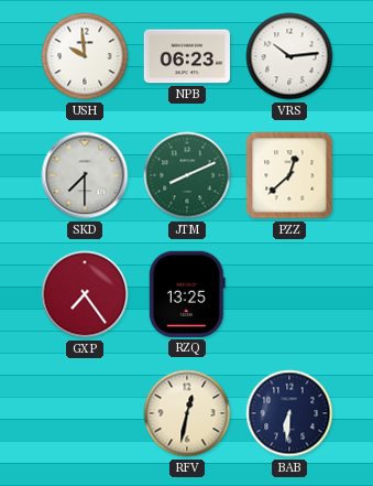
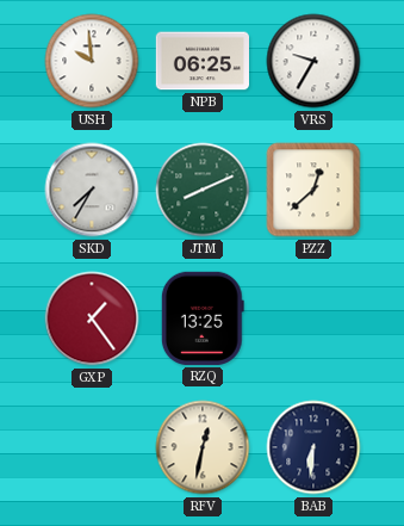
NPB: 06:23 -> 06:25 (201, 61)
VRS: 10:14 -> 9:35 (313, 61)
SKD: 7:30 -> 7:35 (92, 190)
GXP: 7:24 -> 1:24 (92, 318)
